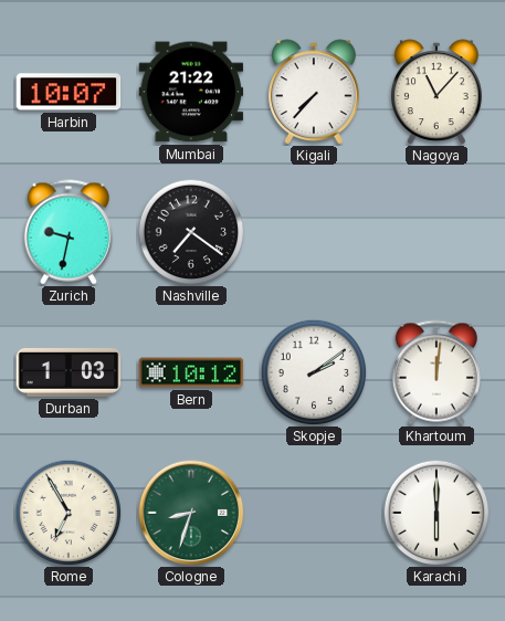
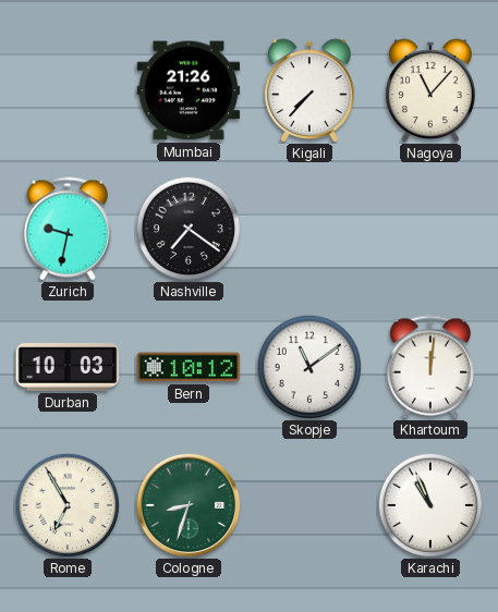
Harbin: 10:07 -> none (69, 92)
Mumbai: 21:22 -> 21:26 (189, 90)
Durban: 1:03 -> 10:03 (68, 367)
Skopje: 2:09 -> 11:09 (309, 367)
Karachi: 6:00 -> 10:56 (430, 505)
